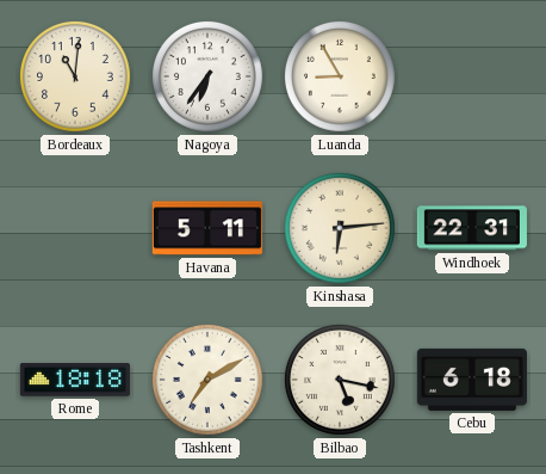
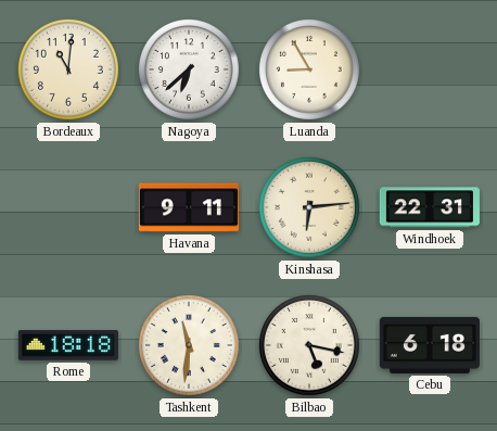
Nagoya: 6:36 -> 6:38 (189, 69)
Havana: 5:11 -> 9:11 (189, 207)
Tashkent: 7:10 -> 11:31 (189, 345)
